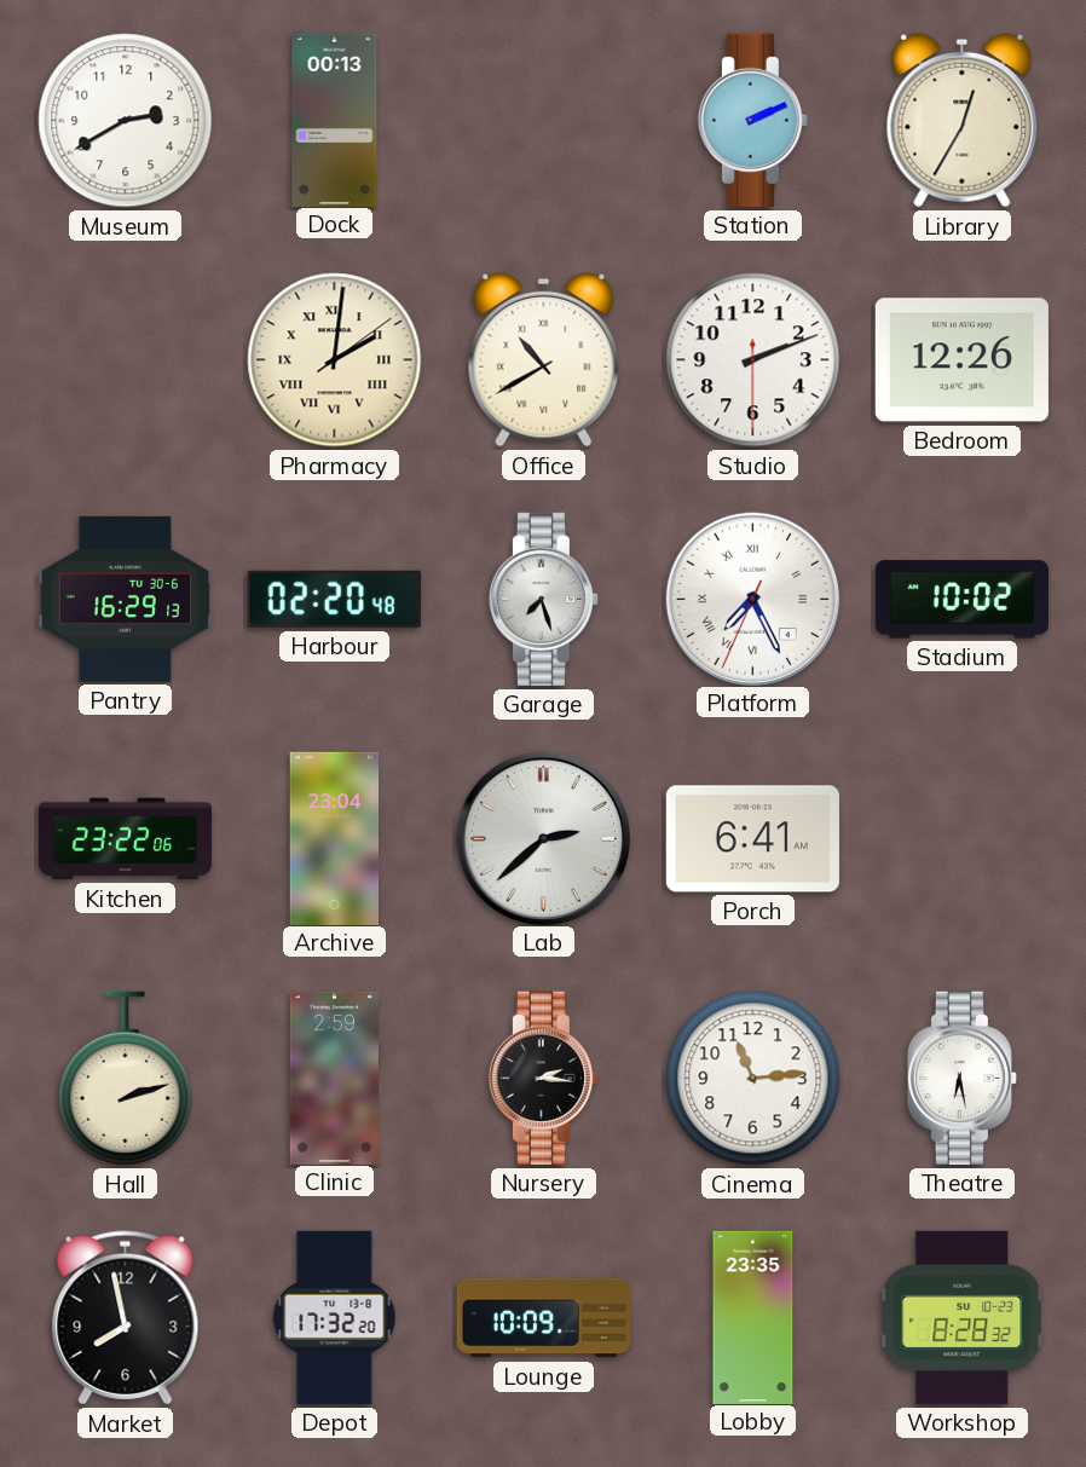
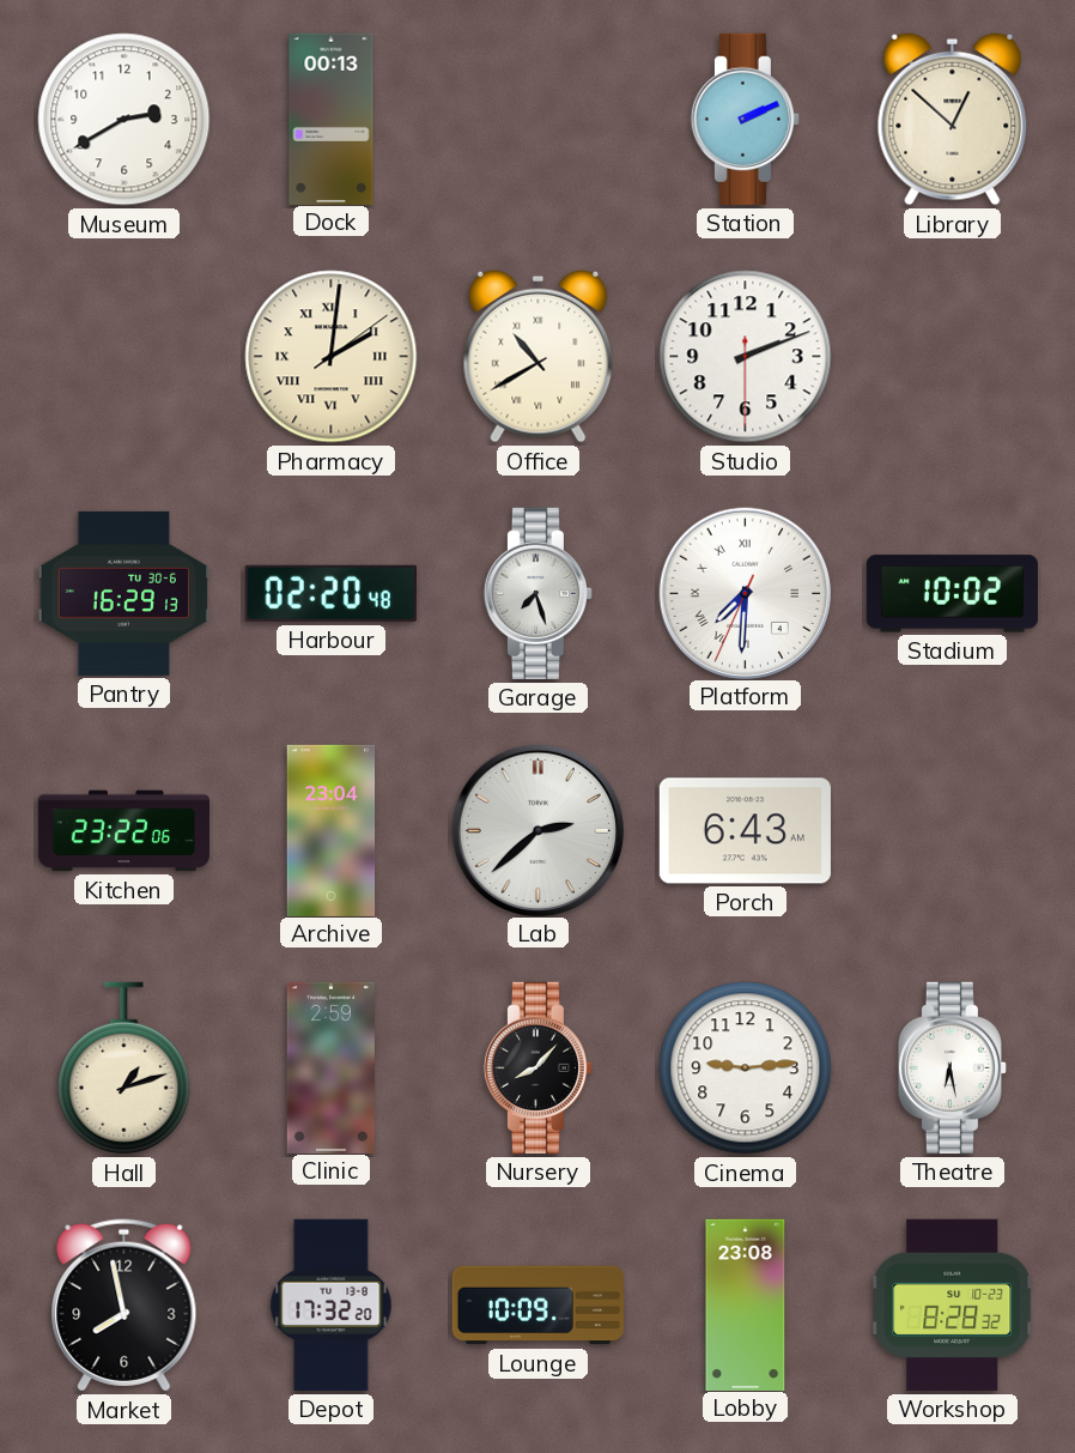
Library: 12:35 -> 12:52 (953, 119)
Bedroom: 12:26 -> none (961, 360)
Platform: 7:25 -> 7:30 (745, 593)
Porch: 6:41 -> 6:43 (745, 831)
Hall: 2:12 -> 1:12 (124, 1068)
Nursery: 2:16 -> 8:07 (537, 1067)
Cinema: 11:14 -> 9:14 (746, 1068)
Lobby: 23:35 -> 23:08 (746, 1304)
